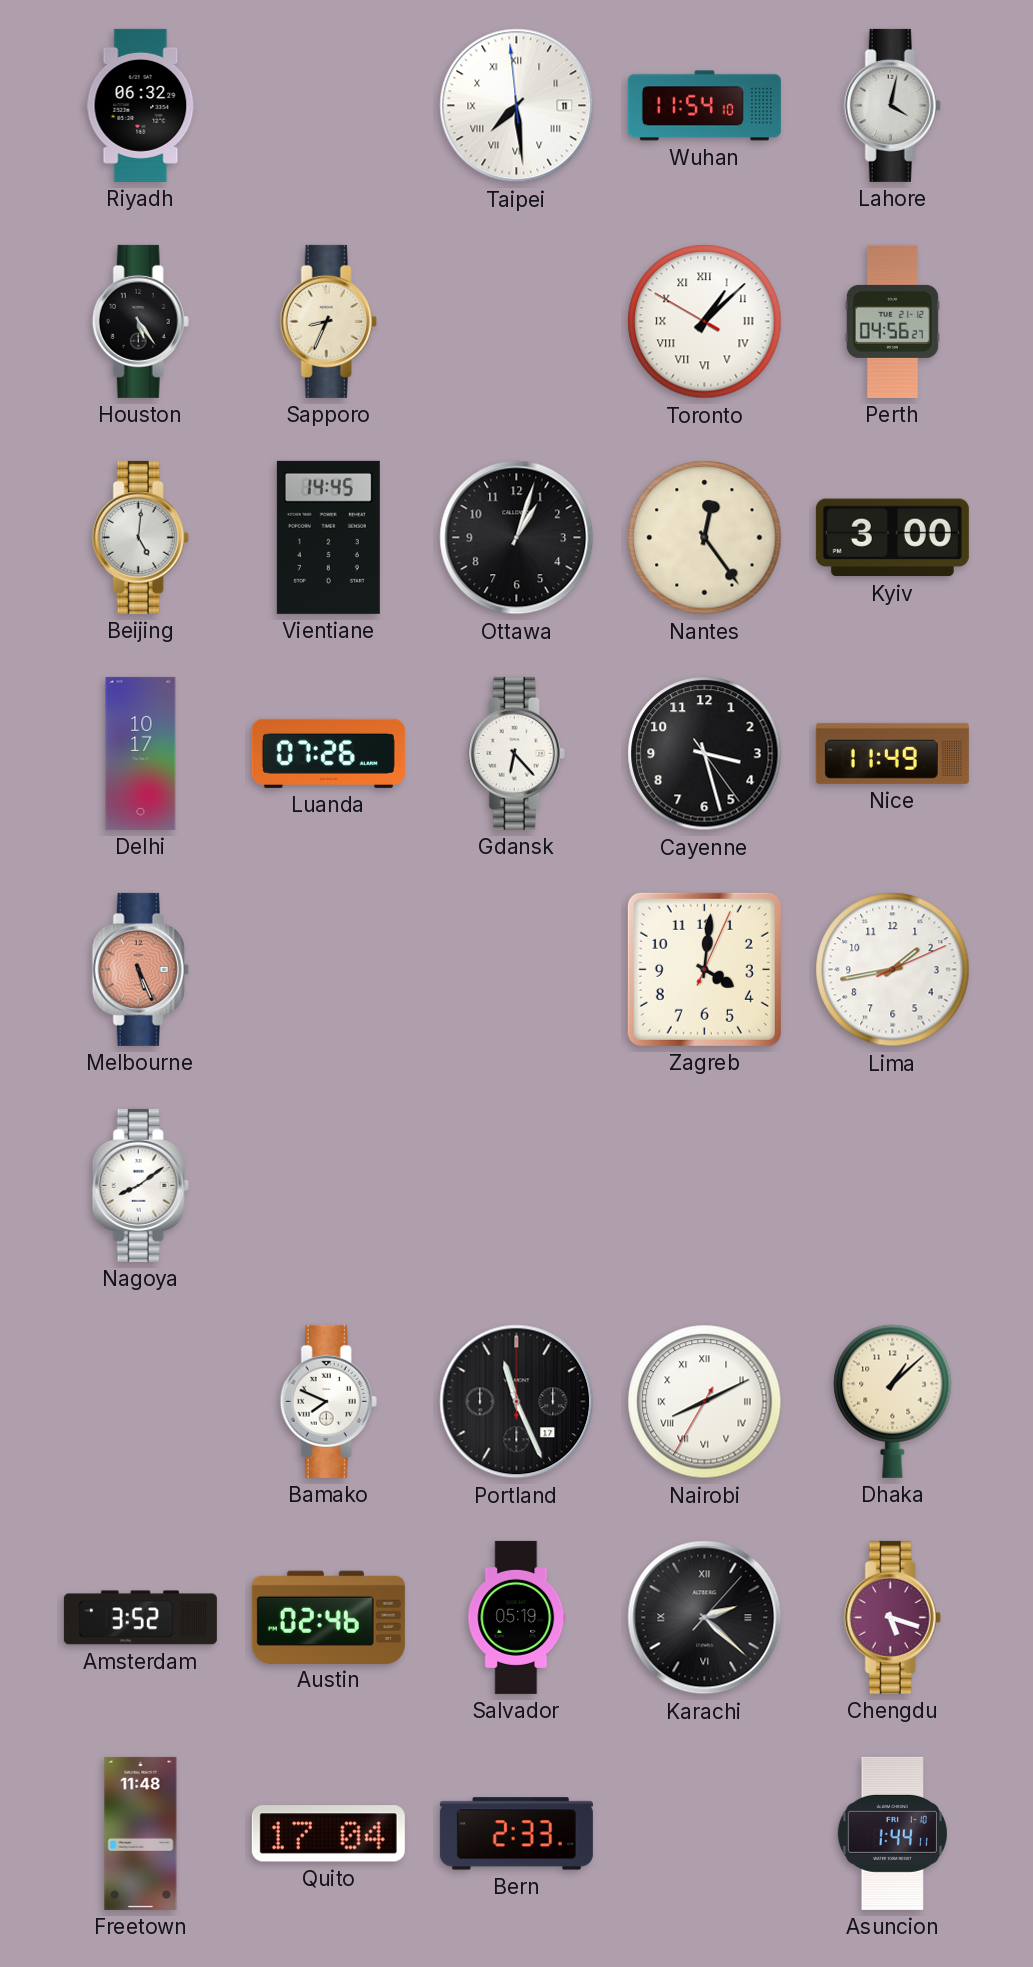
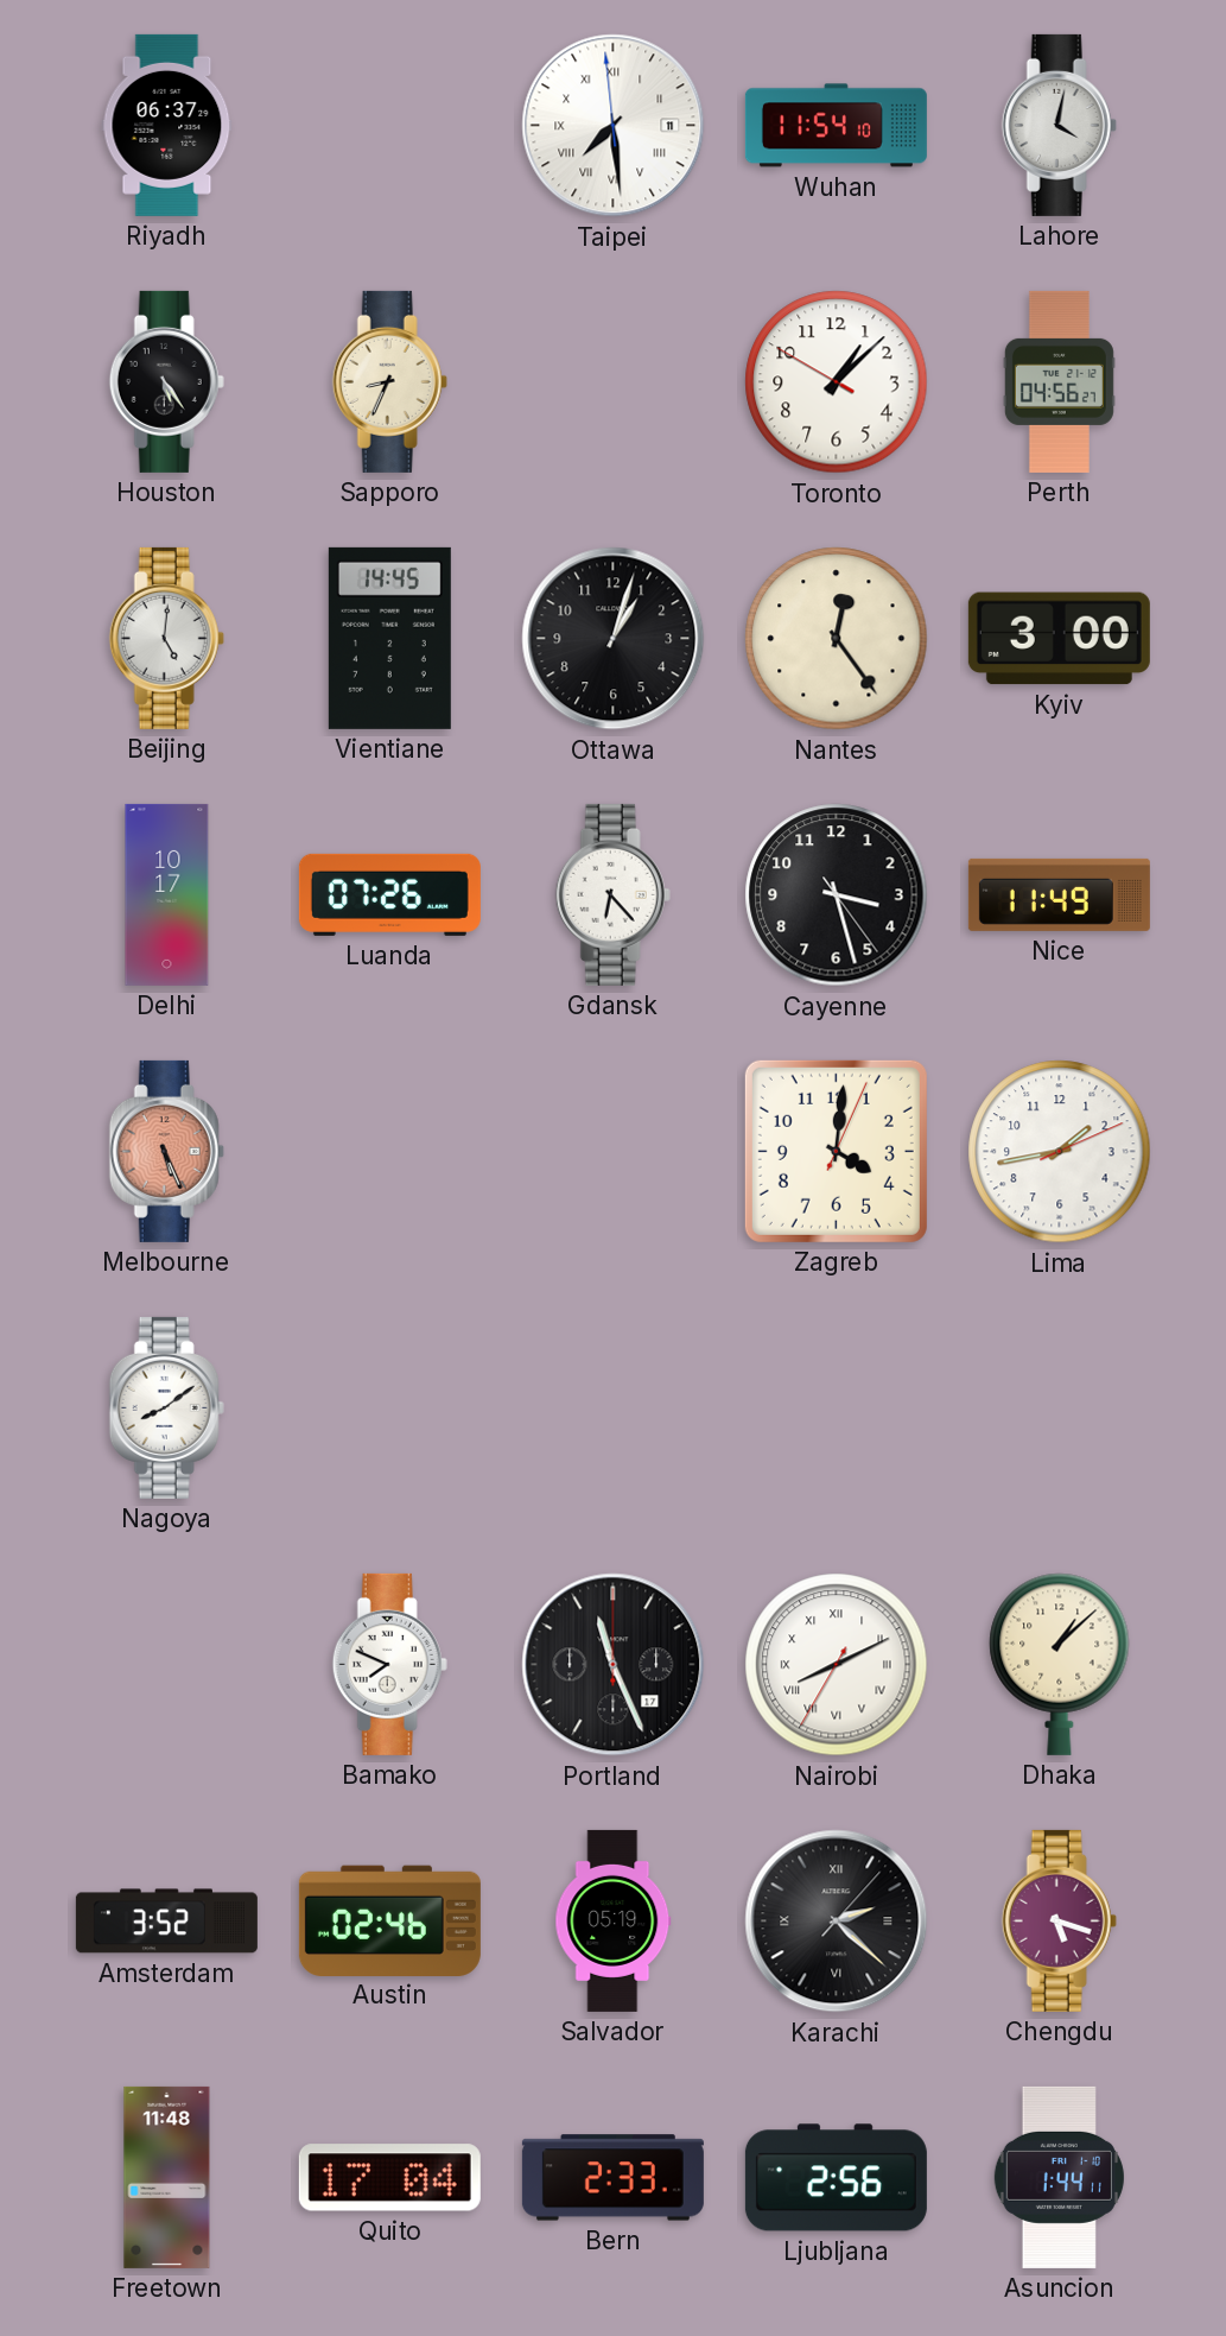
Riyadh: 06:32 -> 06:37 (167, 125)
Toronto numerals: Roman -> Arabic (837, 382)
Ljubljana: none -> 2:56 (836, 2178)
